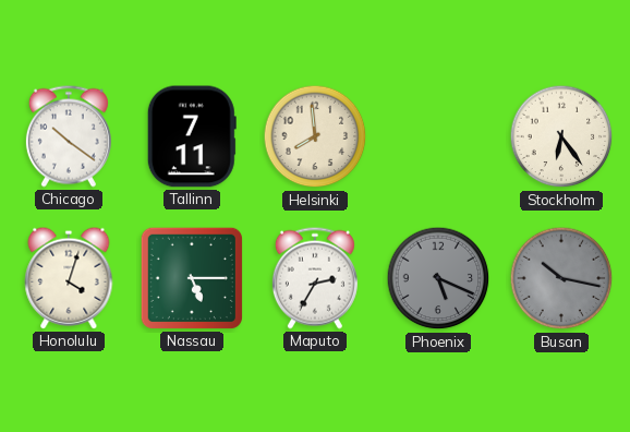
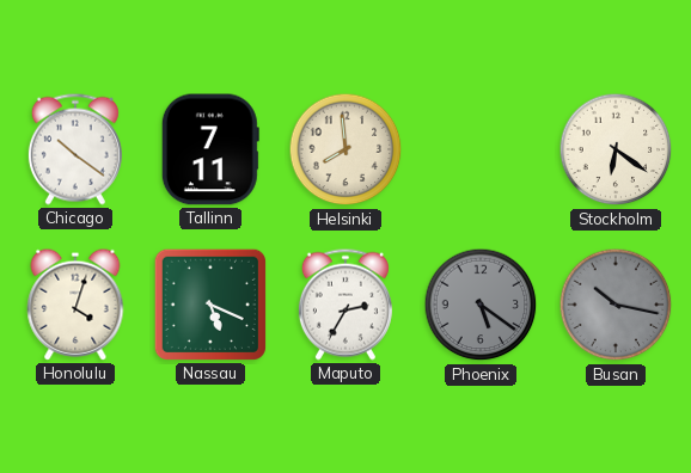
Stockholm: 6:24 -> 6:21 (616, 149)
Nassau: 5:15 -> 5:19 (210, 305)
Phoenix: 5:19 -> 5:21 (481, 305)
